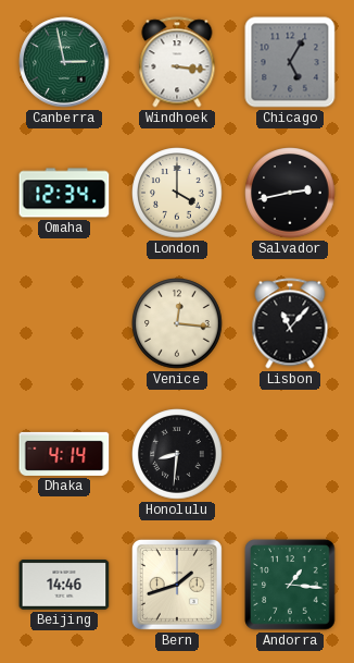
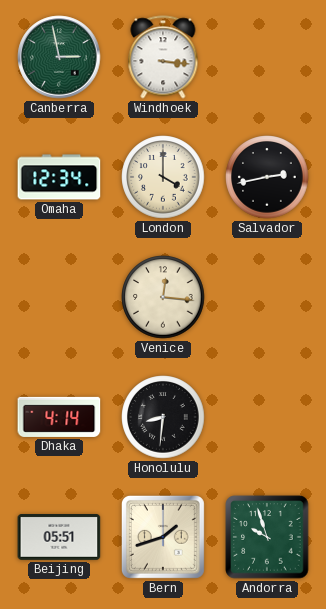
Chicago: 5:05 -> none (290, 62)
Lisbon: 11:07 -> none (290, 323)
Beijing: 14:46 -> 05:51 (59, 538)
Andorra: 1:16 -> 9:57 (267, 537)
